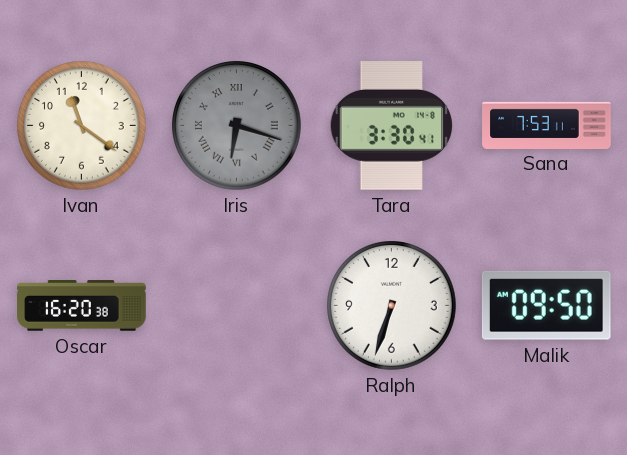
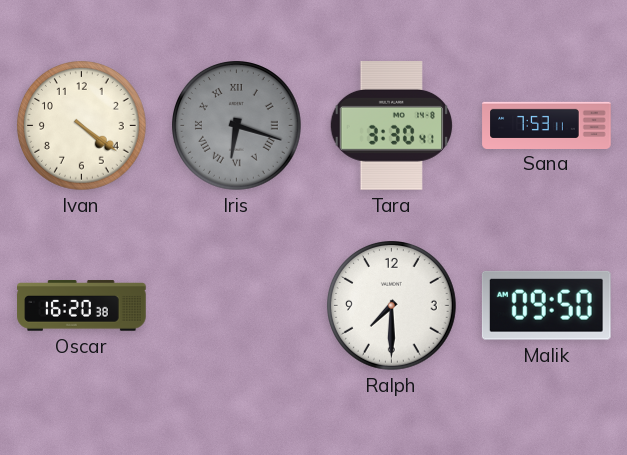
Ivan: 11:21 -> 4:21 (82, 126)
Ralph: 6:33 -> 7:30 (392, 306)
